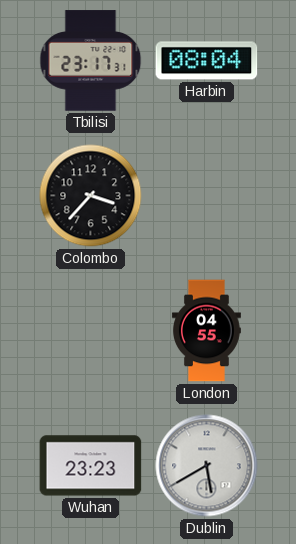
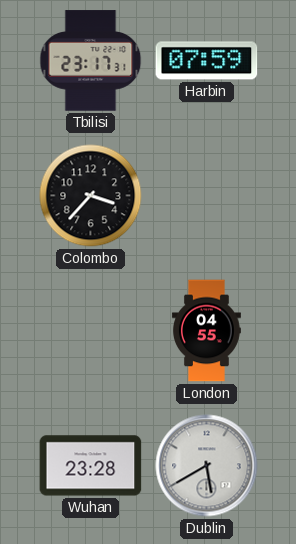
Harbin: 08:04 -> 07:59 (207, 61)
Wuhan: 23:23 -> 23:28 (91, 466)
